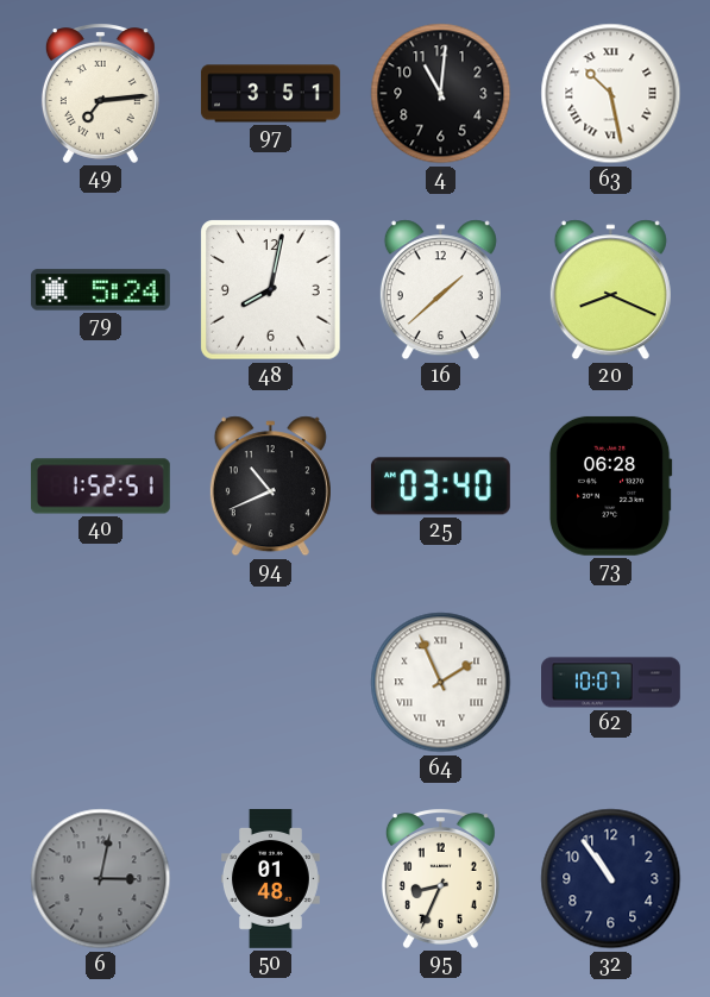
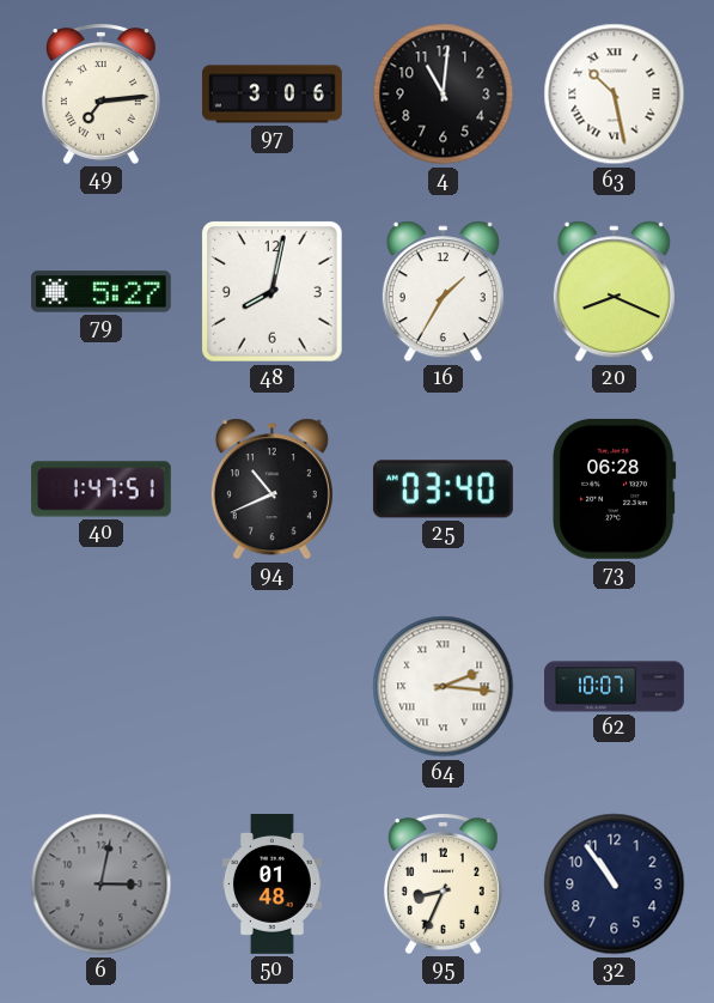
97: 3:51 -> 3:06 (271, 95)
79: 5:24 -> 5:27 (100, 292)
16: 1:38 -> 1:35 (443, 292)
40: 1:52 -> 1:47 (100, 490)
64: 1:56 -> 2:16 (444, 687)
